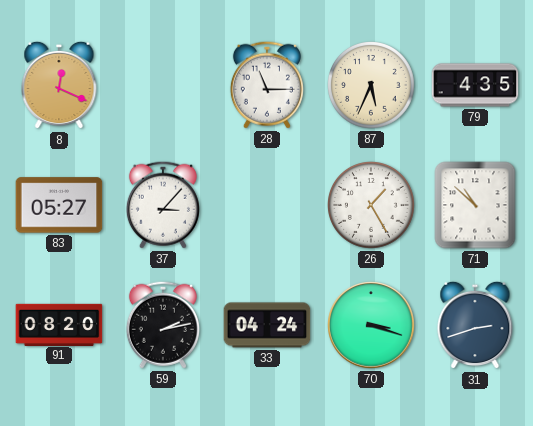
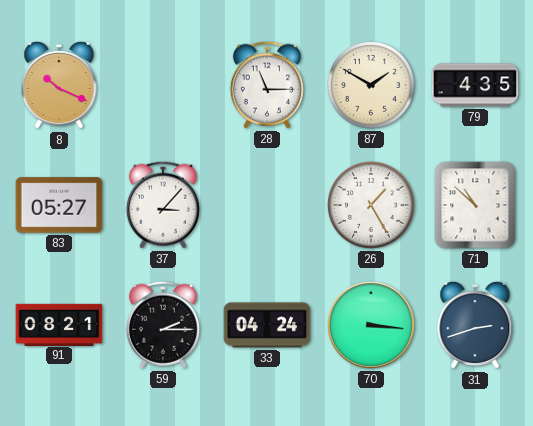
8: 12:19 -> 10:19 (59, 85)
87: 5:34 -> 1:50 (372, 86)
91: 08:20 -> 08:21 (59, 324)
59: 2:13 -> 2:15 (163, 325)
70: 3:18 -> 3:16 (371, 325)
